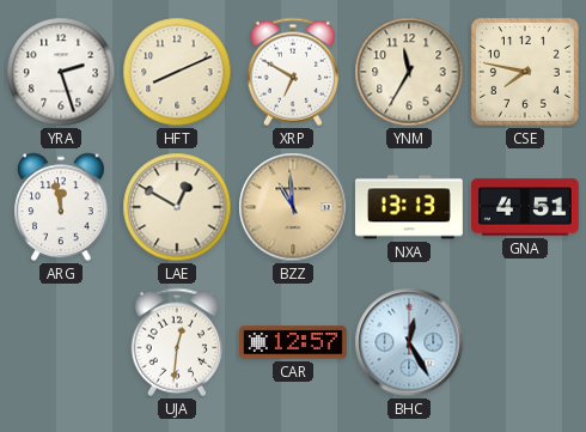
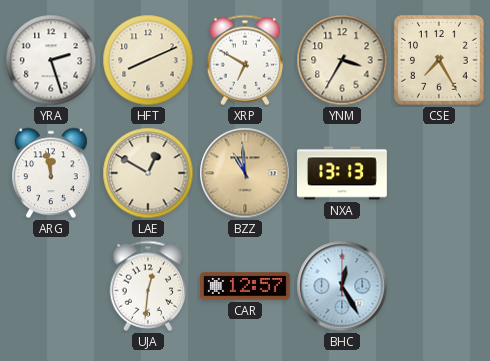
YNM: 11:35 -> 3:35 (342, 60)
CSE: 7:47 -> 7:25 (439, 60)
GNA: 4:51 -> none (526, 207)
